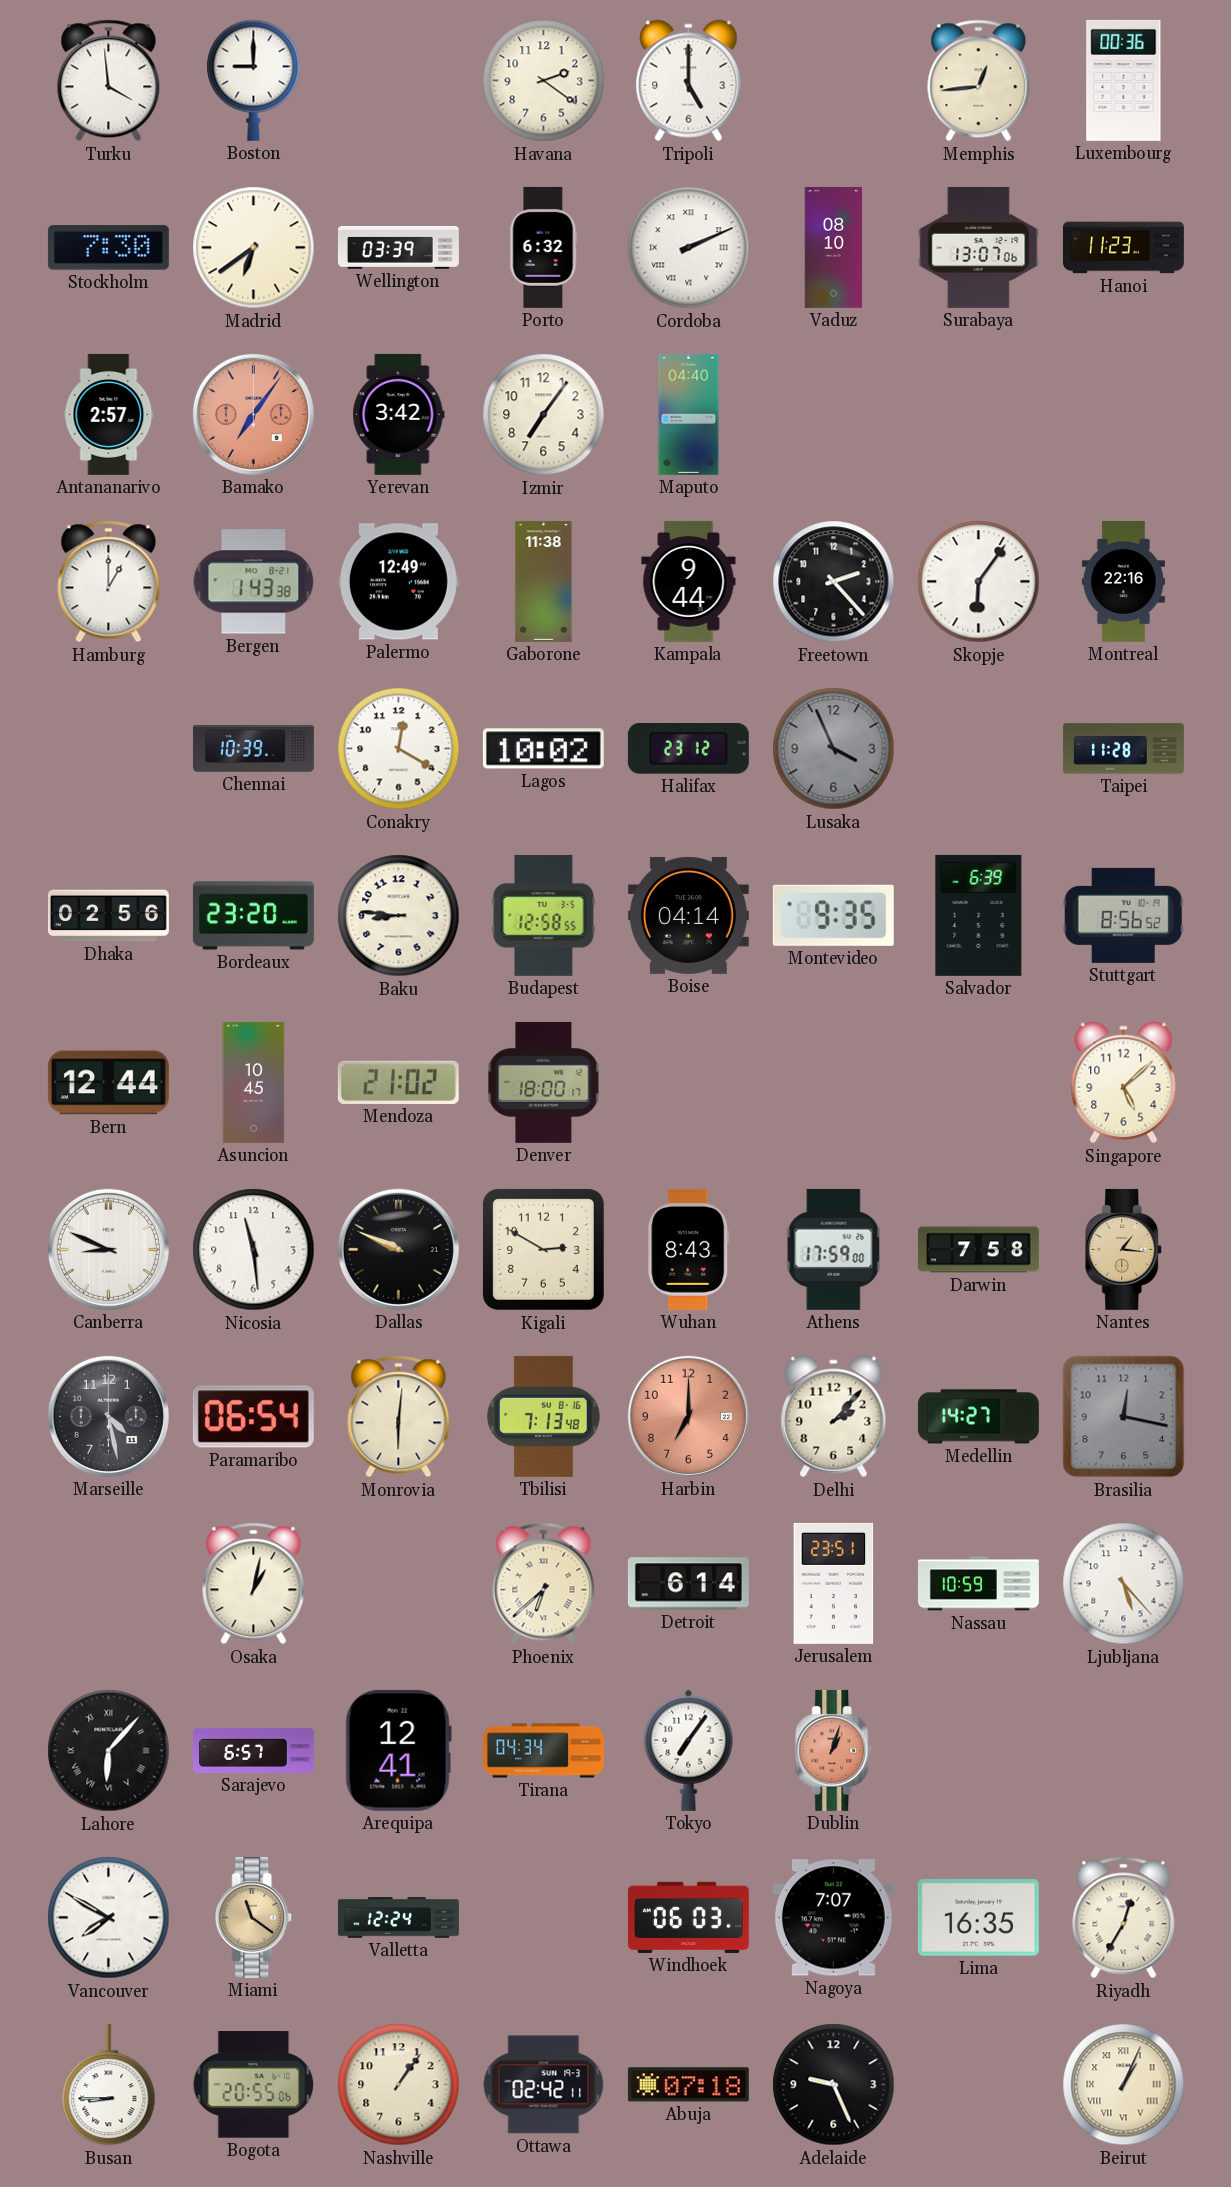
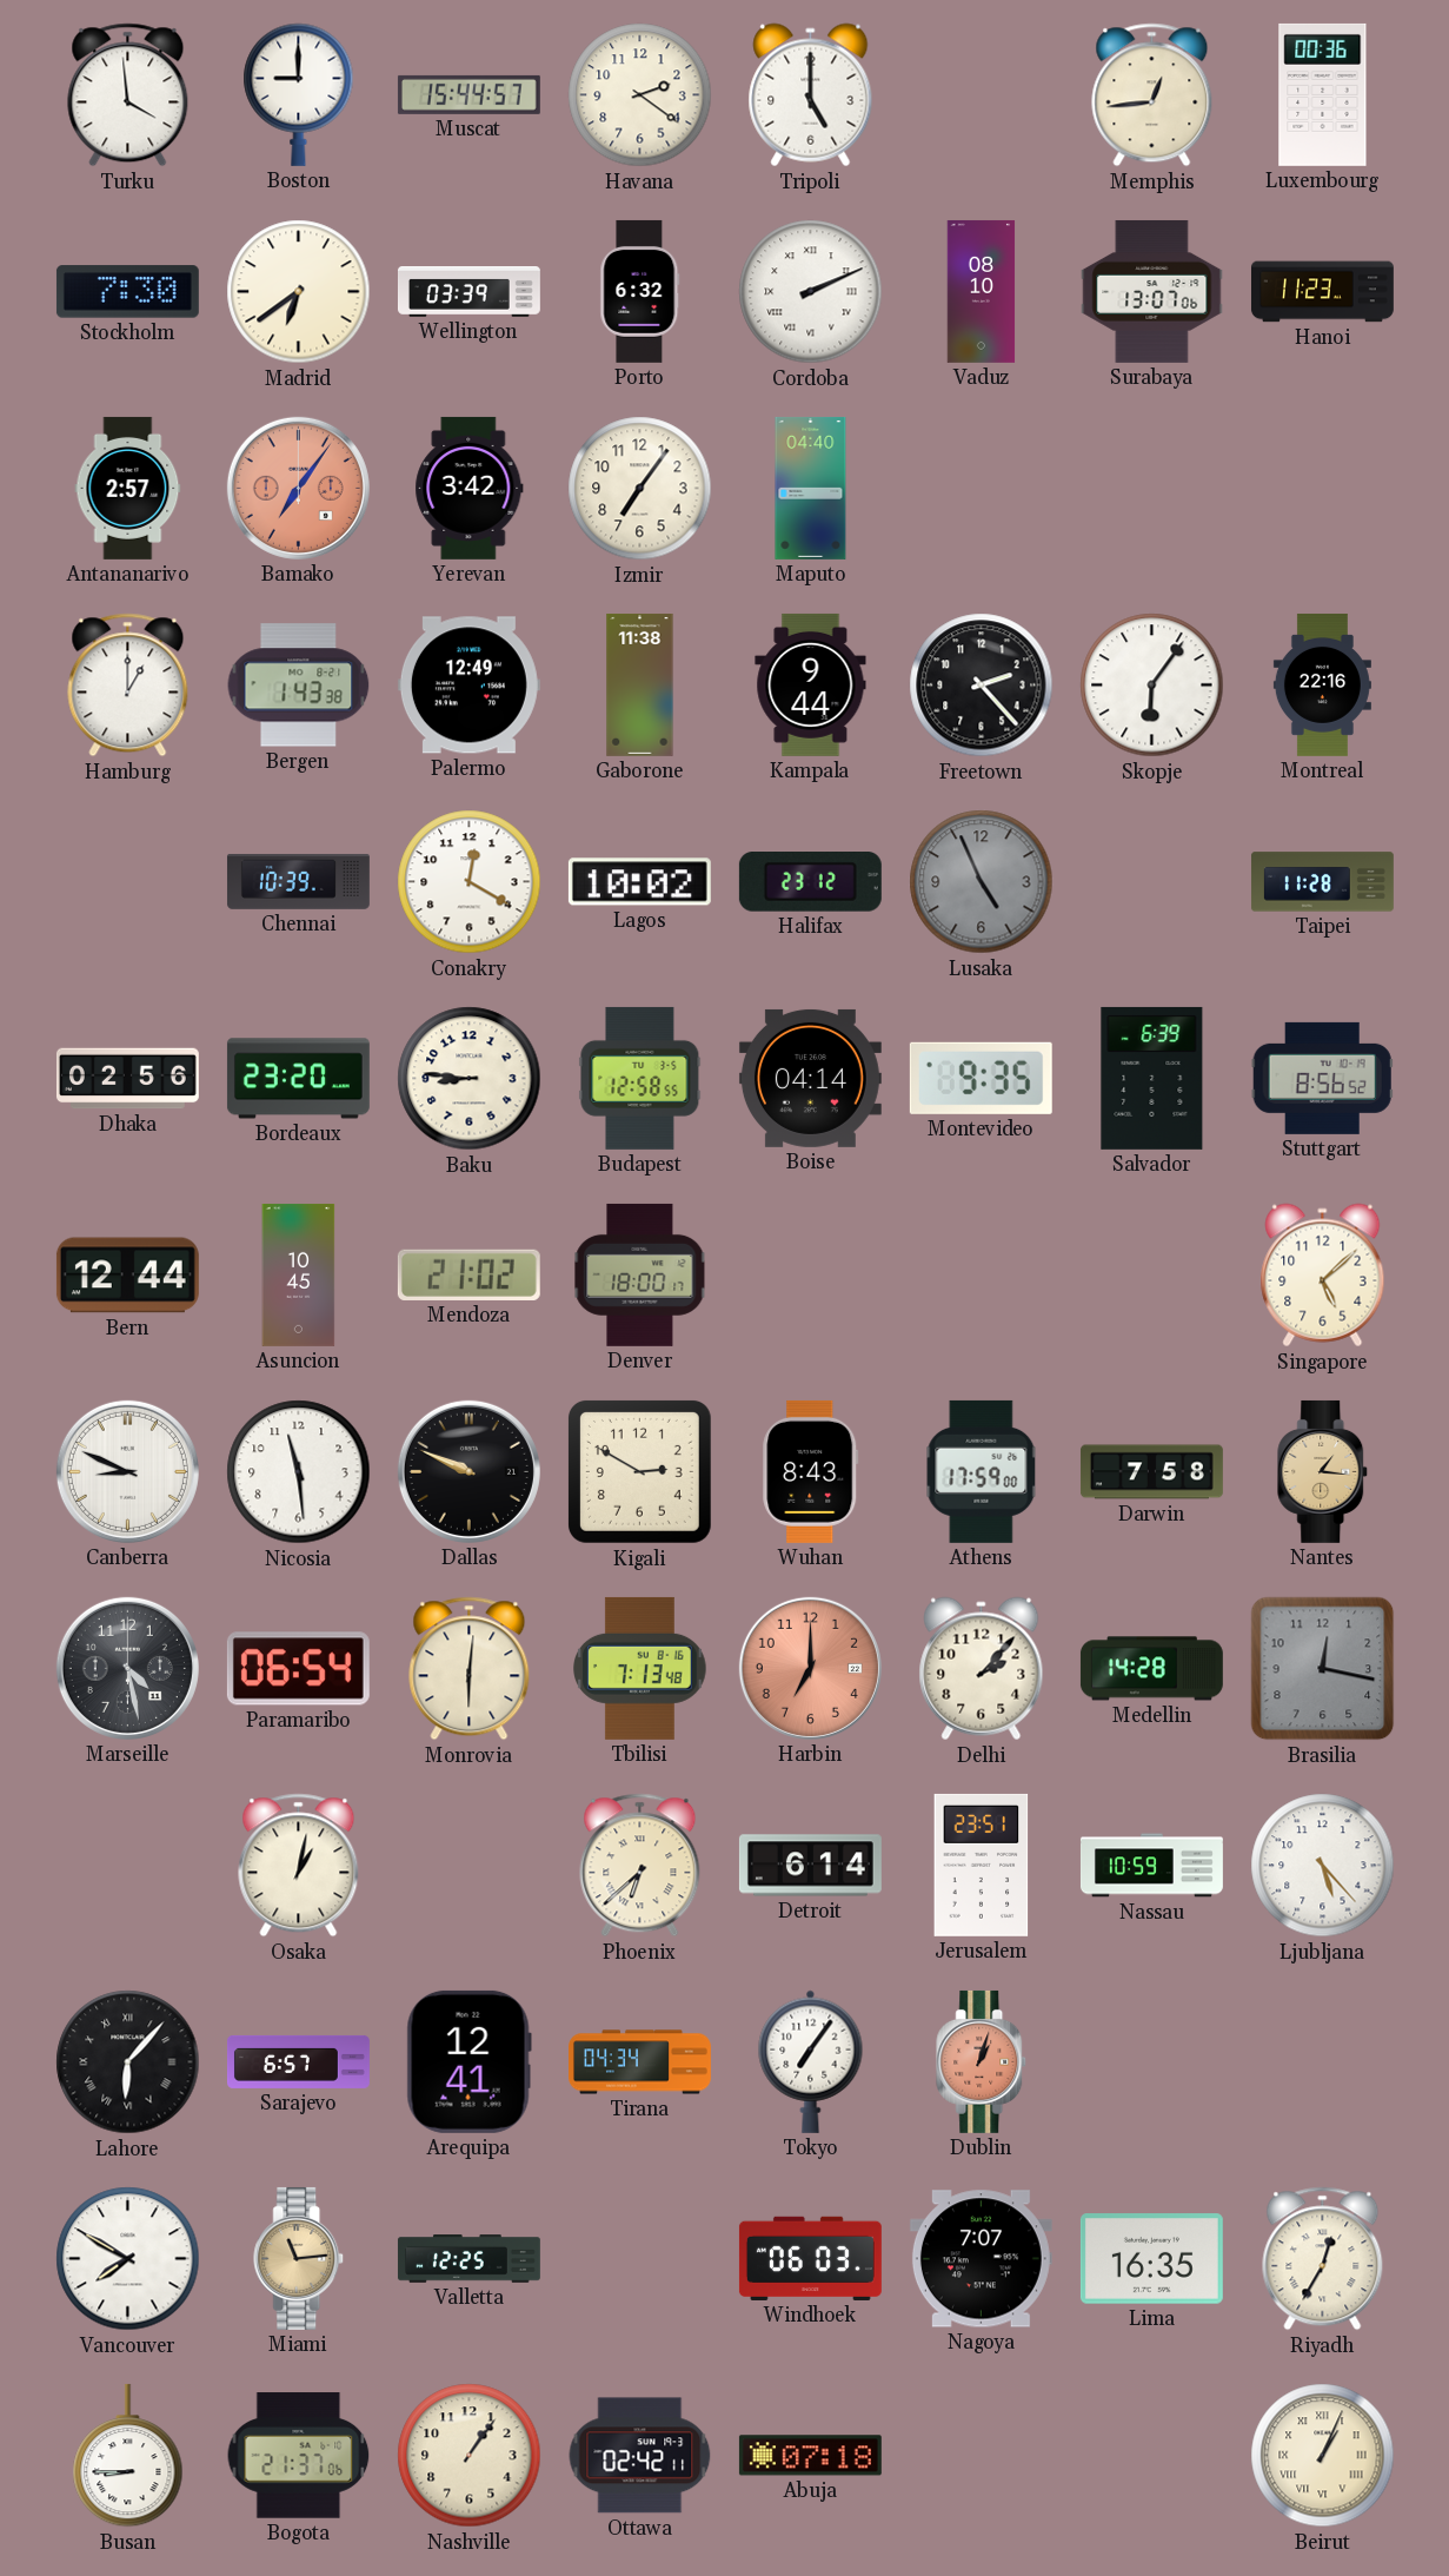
Muscat: none -> 15:44 (468, 94)
Lusaka: 3:56 -> 4:56 (982, 882)
Medellin: 14:27 -> 14:28 (1151, 1669)
Miami: 11:21 -> 11:14 (299, 2258)
Valletta: 12:24 -> 12:25 (468, 2259)
Bogota: 20:55 -> 21:37 (299, 2456)
Adelaide: 9:26 -> none (834, 2085)
